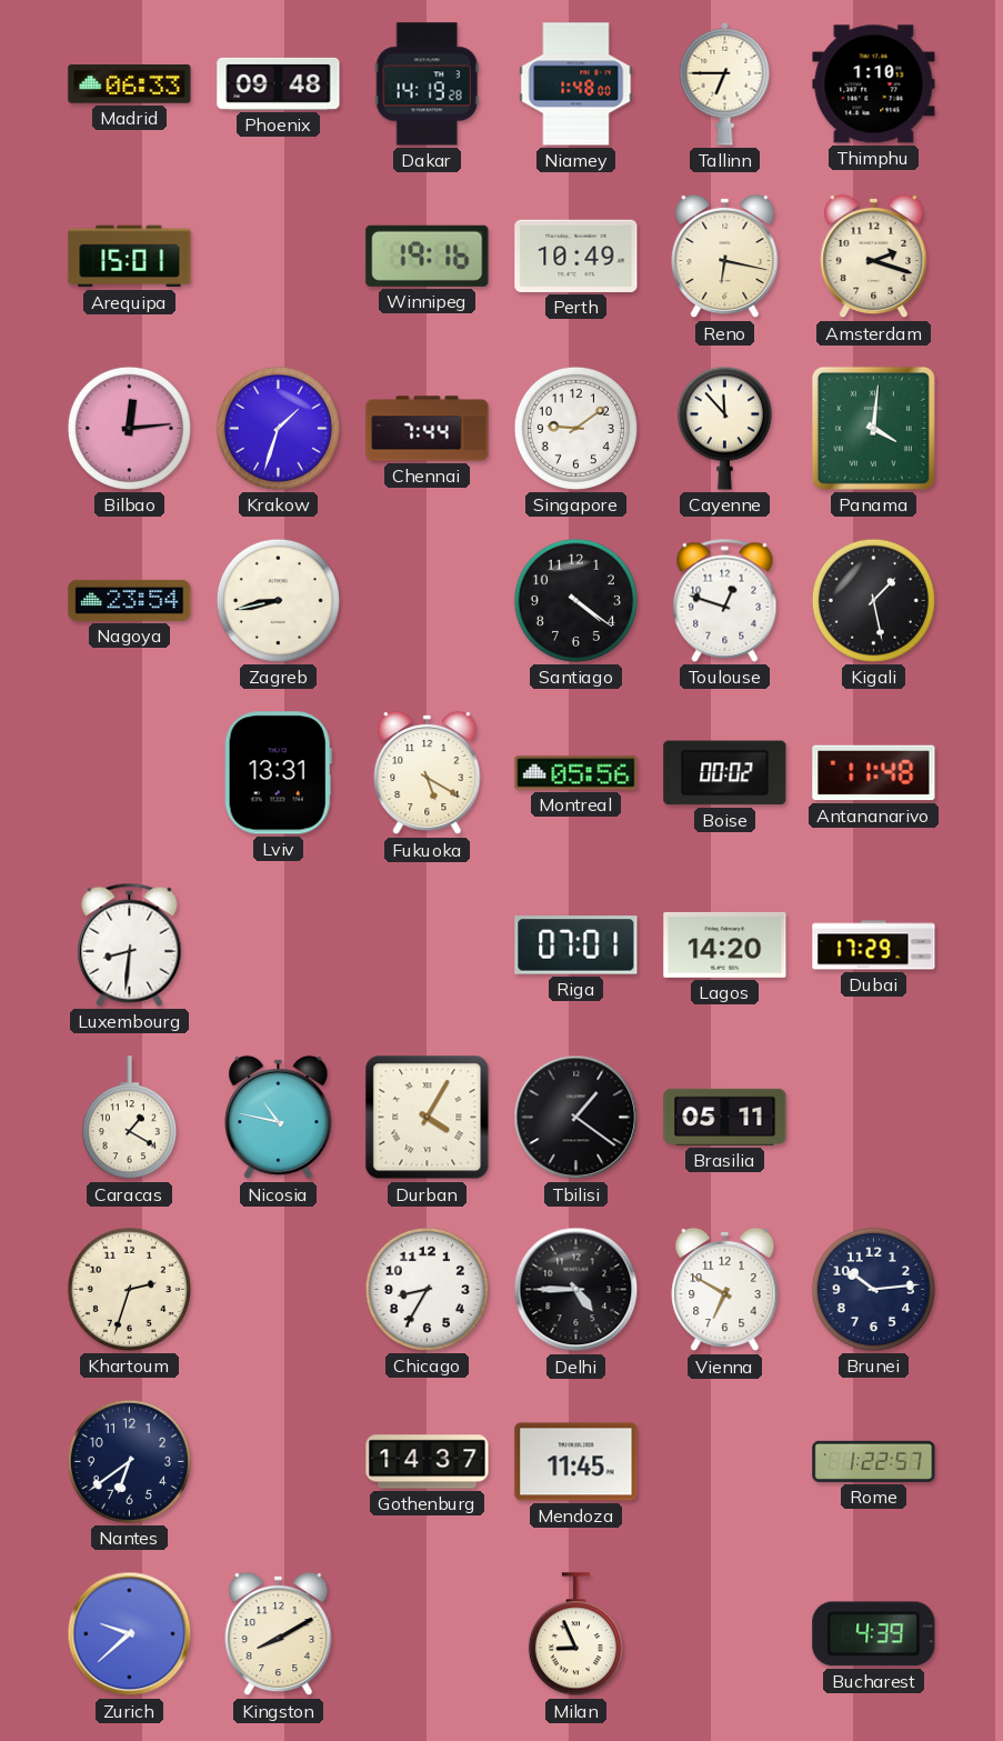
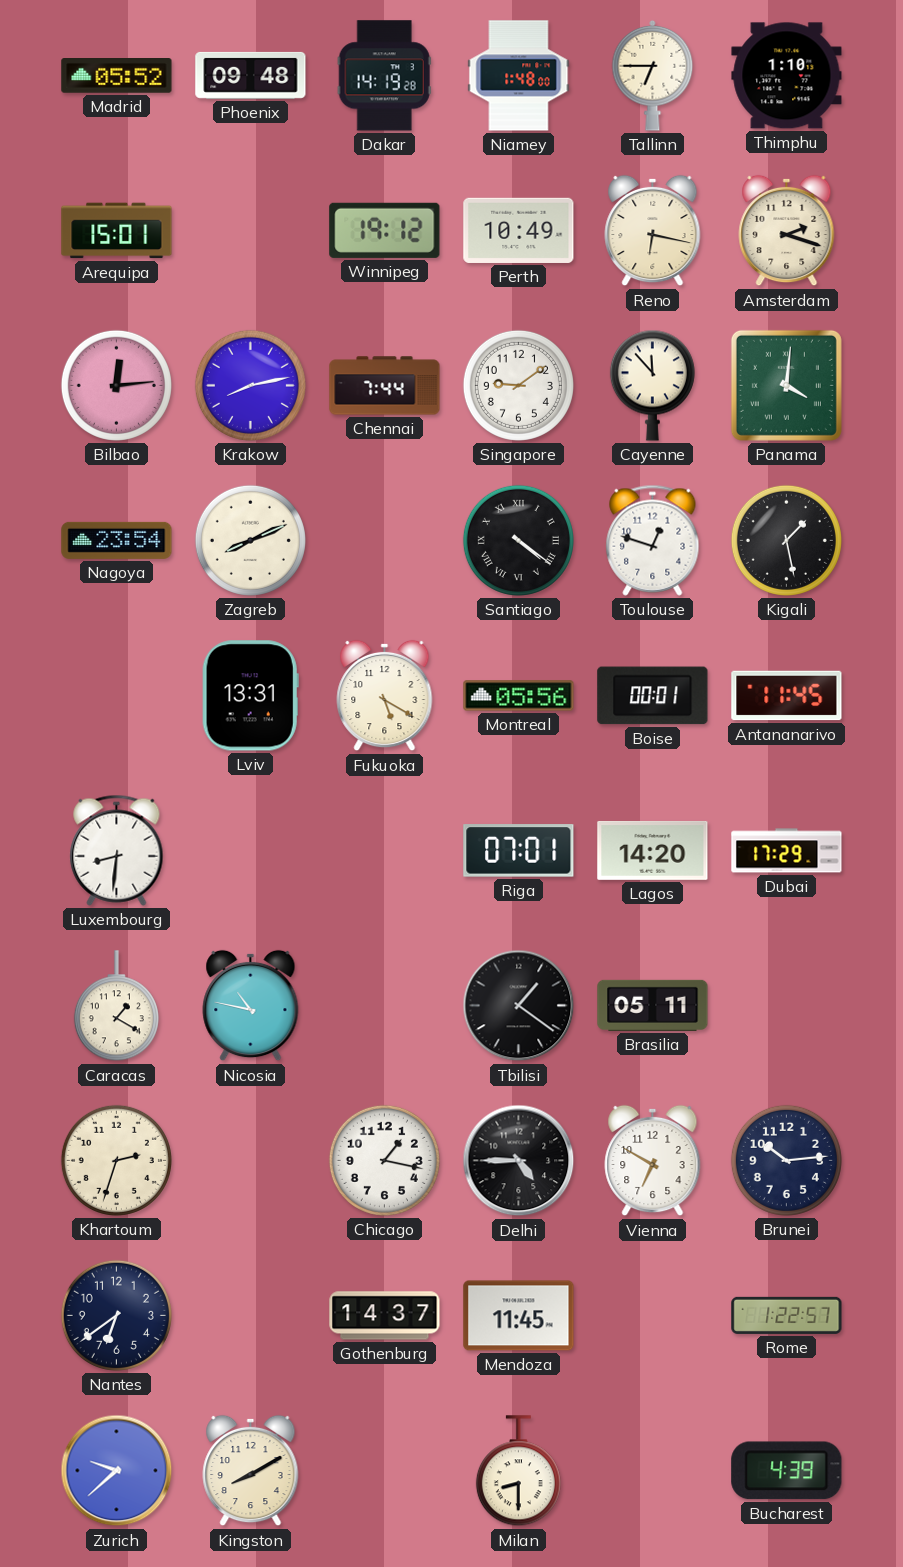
Madrid: 06:33 -> 05:52 (117, 76)
Winnipeg: 19:16 -> 19:12 (385, 230)
Krakow: 1:33 -> 8:13 (250, 385)
Zagreb: 8:43 -> 8:11 (250, 540)
Santiago numerals: Arabic -> Roman (518, 540)
Boise: 00:02 -> 00:01 (653, 696)
Antananarivo: 11:48 -> 11:45 (787, 696)
Durban: 4:05 -> none (428, 1118)
Chicago: 8:35 -> 1:17 (384, 1160)
Milan: 8:56 -> 8:30 (518, 1471)
